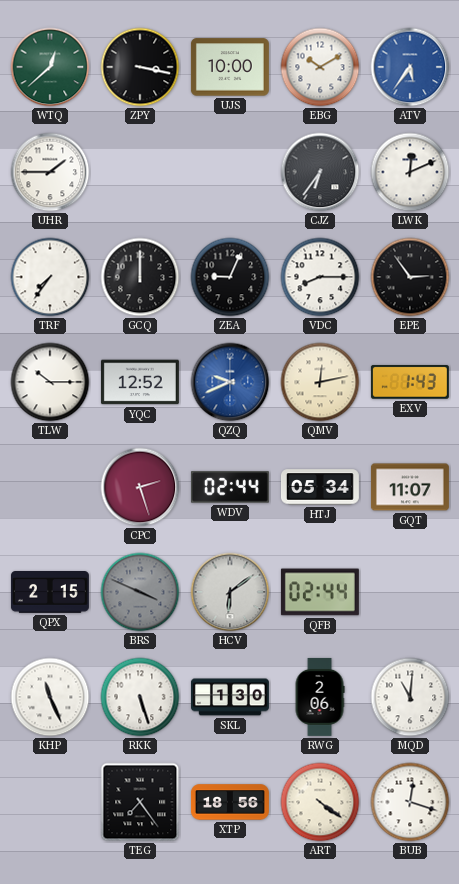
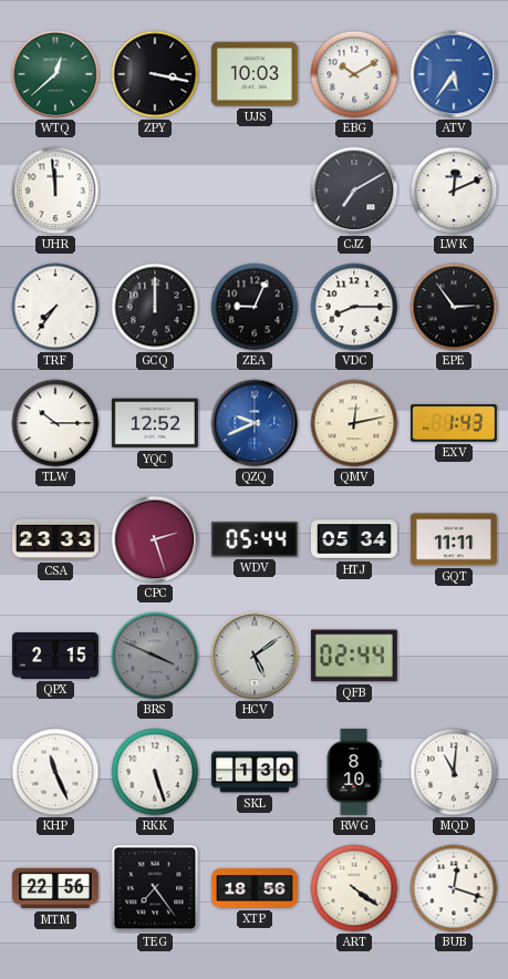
UJS: 10:00 -> 10:03 (255, 74)
UHR: 1:45 -> 11:59 (55, 190)
CJZ: 6:36 -> 7:10 (354, 190)
CSA: none -> 23:33 (55, 539)
WDV: 02:44 -> 05:44 (255, 539)
GQT: 11:07 -> 11:11 (454, 539)
HCV: 6:09 -> 5:09 (255, 656)
RWG: 2:06 -> 8:10 (354, 772)
MTM: none -> 22:56 (55, 888)
